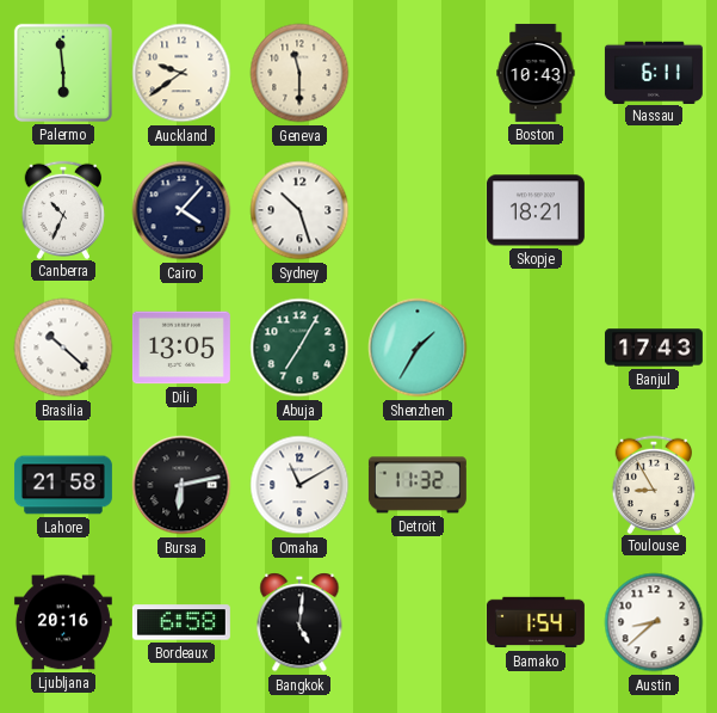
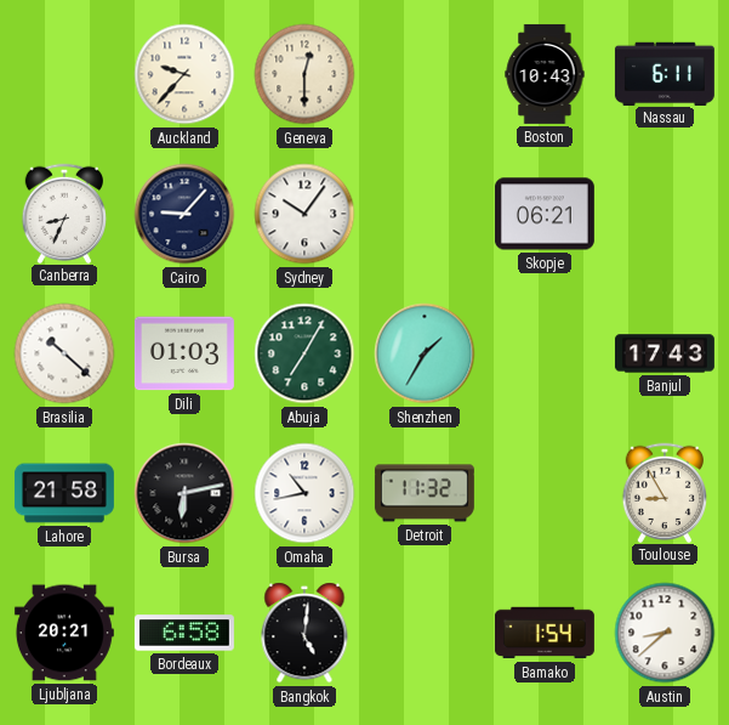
Palermo: 5:59 -> none (63, 73)
Auckland: 9:39 -> 9:37 (184, 74)
Geneva: 11:30 -> 12:30 (304, 74)
Canberra: 10:34 -> 8:34 (63, 213)
Cairo: 4:07 -> 9:07 (184, 214)
Sydney: 10:27 -> 10:06 (304, 214)
Skopje: 18:21 -> 06:21 (545, 214)
Dili: 13:05 -> 01:03 (184, 353)
Omaha: 11:10 -> 10:43 (304, 493)
Ljubljana: 20:16 -> 20:21 (64, 633)
